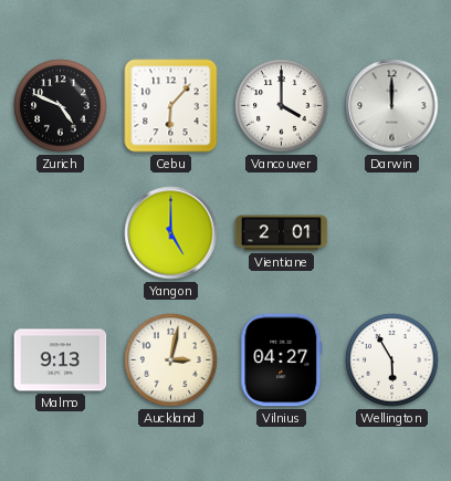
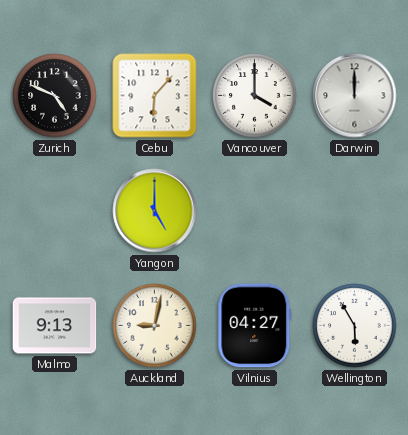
Vientiane: 2:01 -> none (282, 233)
Auckland: 3:02 -> 9:02 (155, 326)
